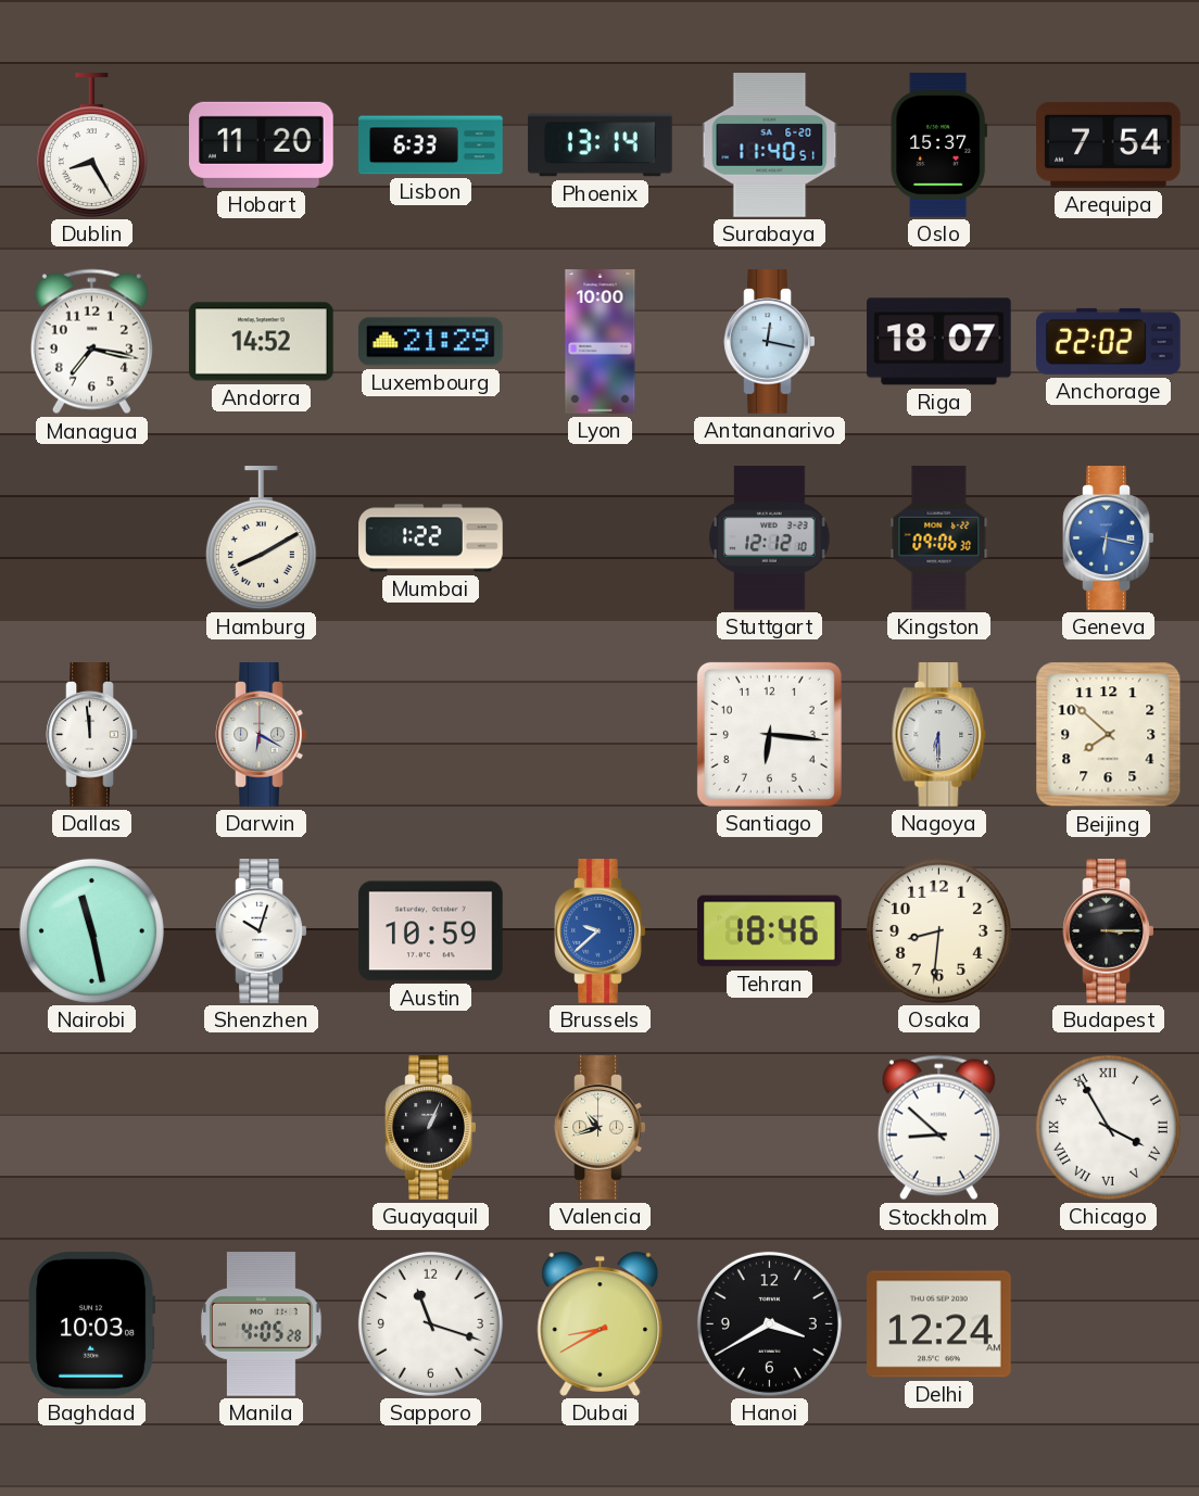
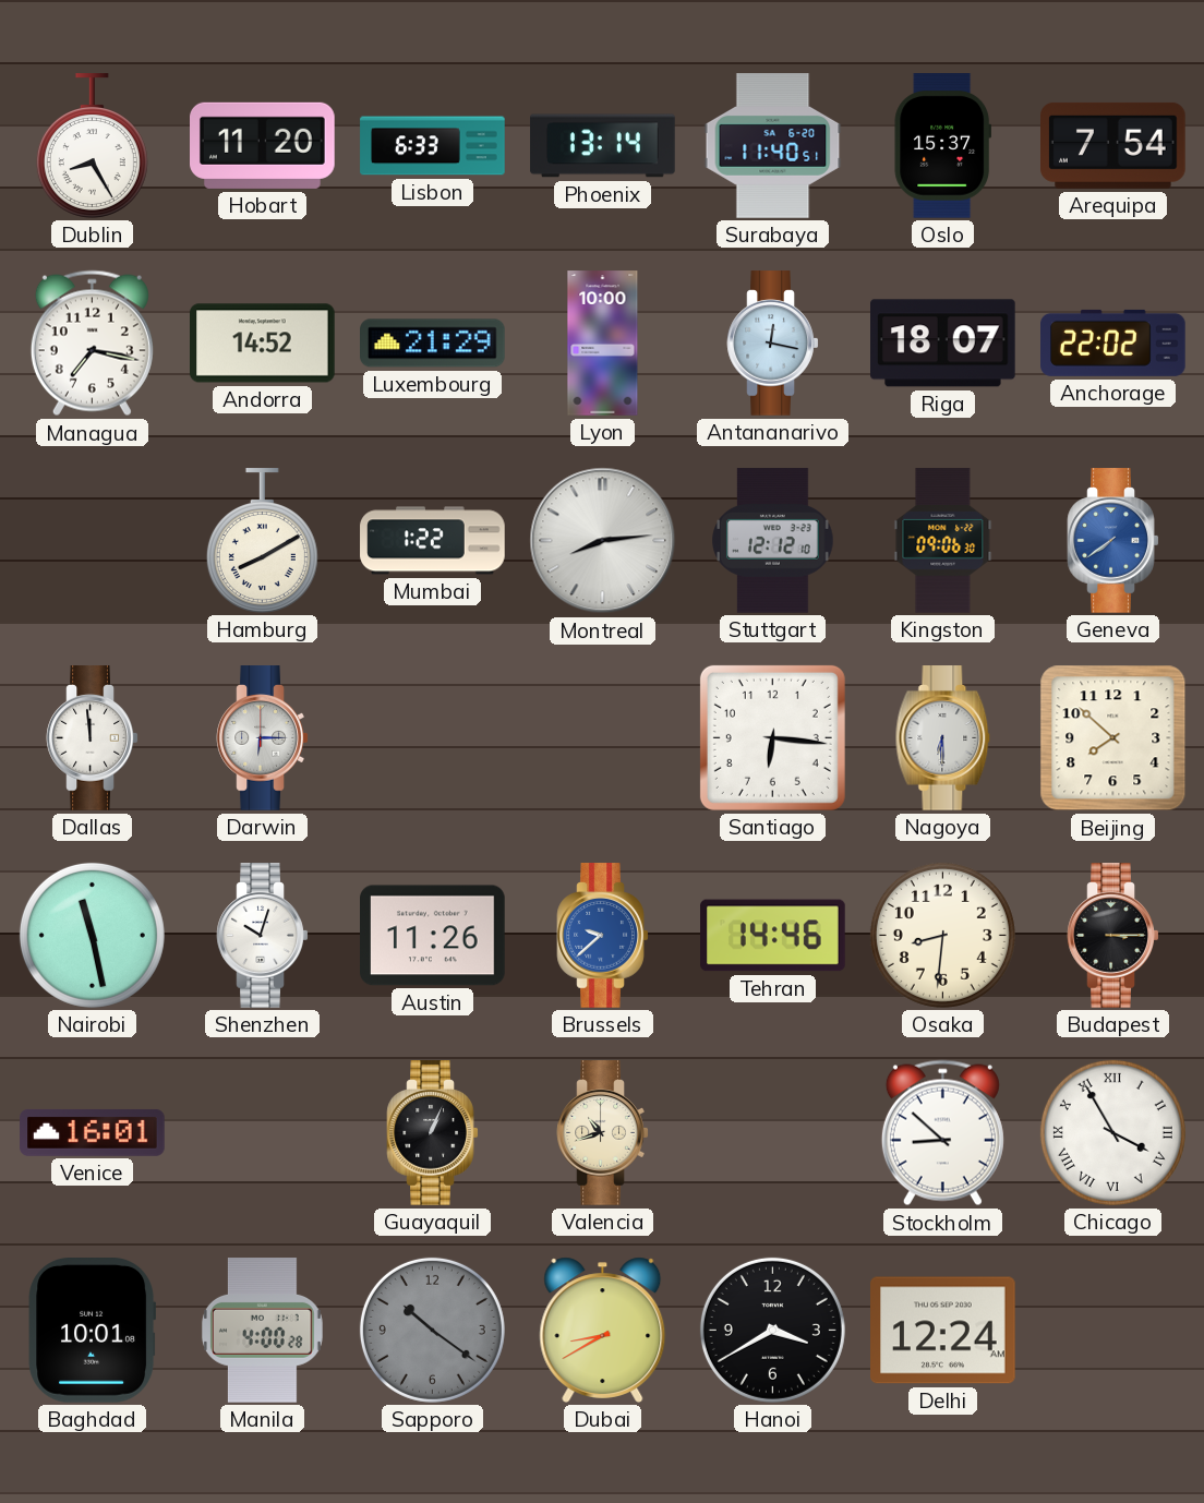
Montreal: none -> 8:14 (603, 541)
Geneva: 6:17 -> 7:39 (1113, 541)
Darwin: 6:20 -> 6:15 (263, 738)
Austin: 10:59 -> 11:26 (433, 936)
Tehran: 18:46 -> 14:46 (773, 936)
Venice: none -> 16:01 (93, 1132)
Baghdad: 10:03 -> 10:01 (93, 1331)
Manila: 4:05 -> 4:00 (263, 1331)
Sapporo: 11:18 -> 10:21 (432, 1330)
Sapporo dial: white -> grey (432, 1330)
